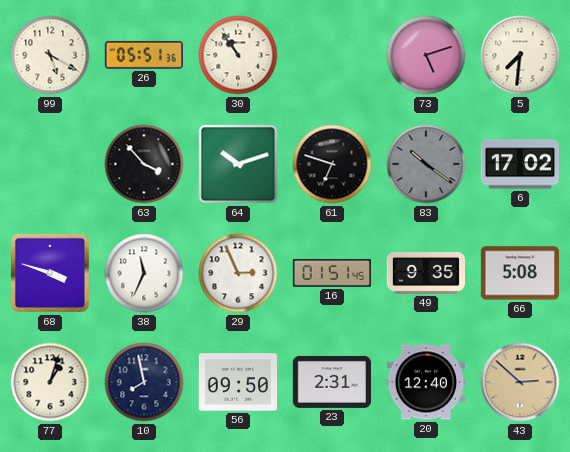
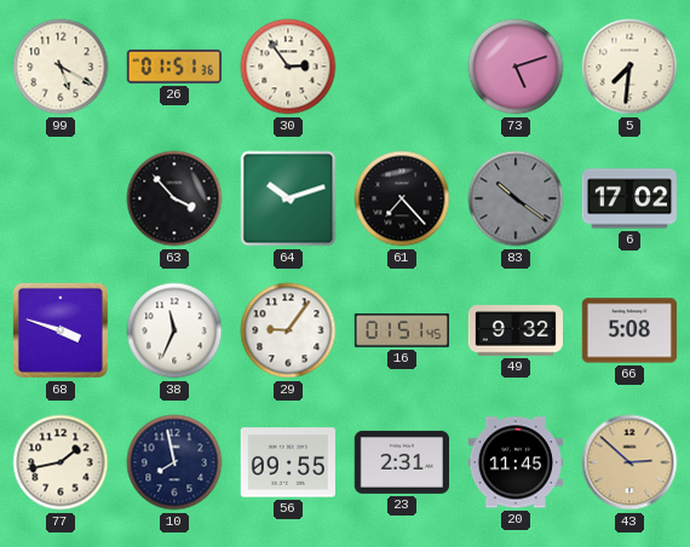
26: 05:51 -> 01:51 (174, 67)
30: 10:54 -> 2:54 (288, 67)
61: 6:48 -> 7:23 (402, 198)
29: 2:56 -> 9:06 (288, 330)
49: 9:35 -> 9:32 (514, 330)
77: 1:03 -> 1:43 (61, 462)
56: 09:50 -> 09:55 (287, 462)
20: 12:40 -> 11:45 (514, 462)
